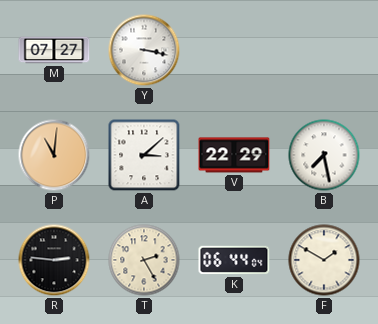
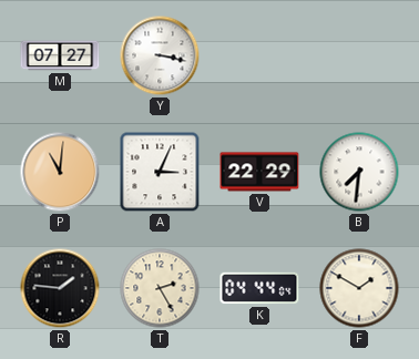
A: 3:08 -> 3:04 (160, 172)
B: 7:28 -> 7:31 (359, 172)
R: 2:46 -> 1:46 (60, 288)
K: 06:44 -> 04:44 (259, 288)
